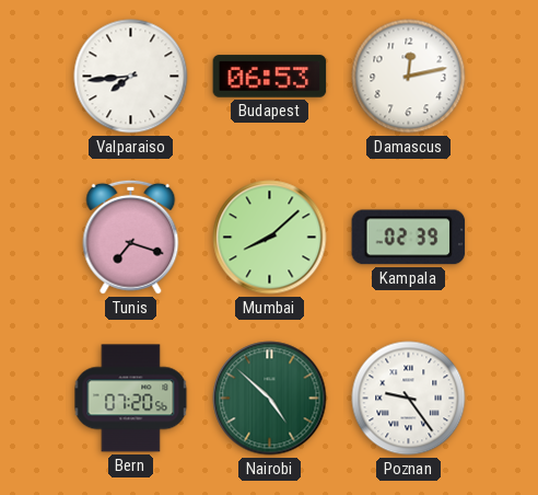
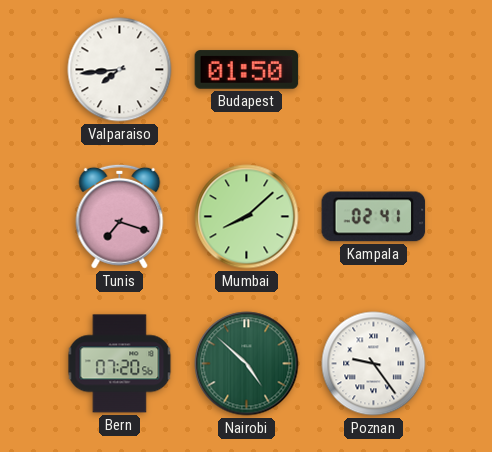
Budapest: 06:53 -> 01:50 (247, 70)
Damascus: 12:13 -> none (409, 77)
Kampala: 02:39 -> 02:41 (374, 217)
